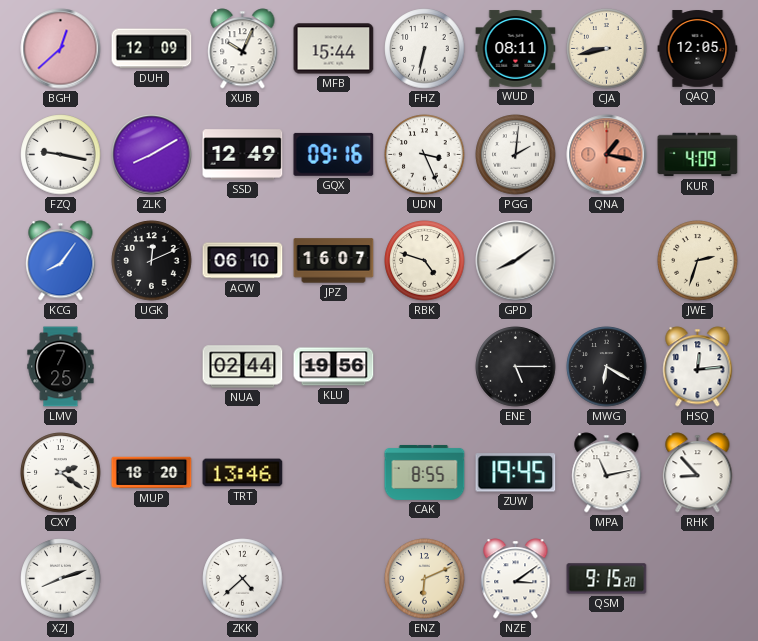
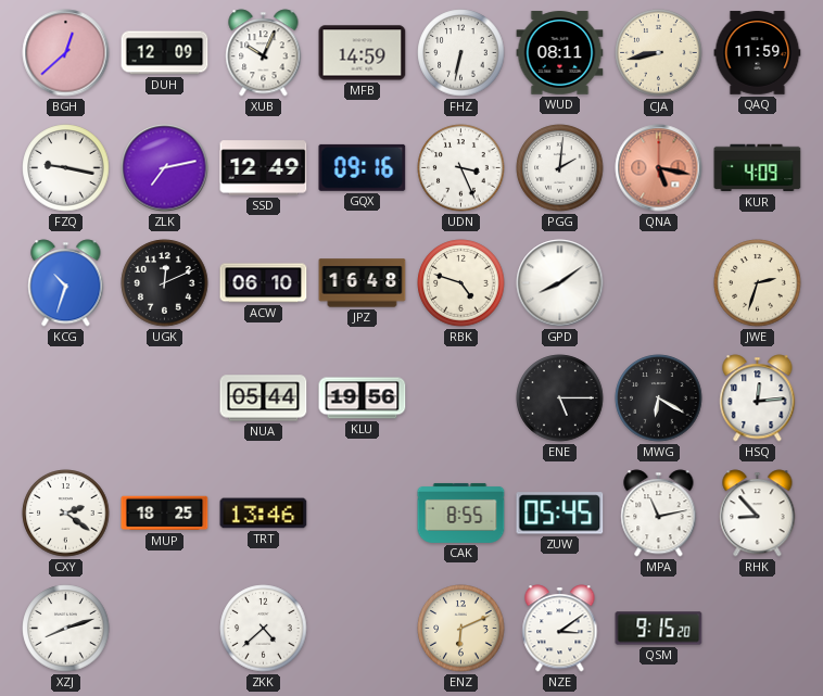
MFB: 15:44 -> 14:59 (363, 53)
QAQ: 12:05 -> 11:59 (758, 53)
ZLK: 8:10 -> 7:13 (165, 168)
QNA: 1:17 -> 5:17 (659, 168)
KCG: 8:06 -> 10:33 (66, 283)
JPZ: 16:07 -> 16:48 (363, 283)
LMV: 7:25 -> none (61, 367)
NUA: 02:44 -> 05:44 (264, 398)
MUP: 18:20 -> 18:25 (165, 514)
ZUW: 19:45 -> 05:45 (560, 514)
